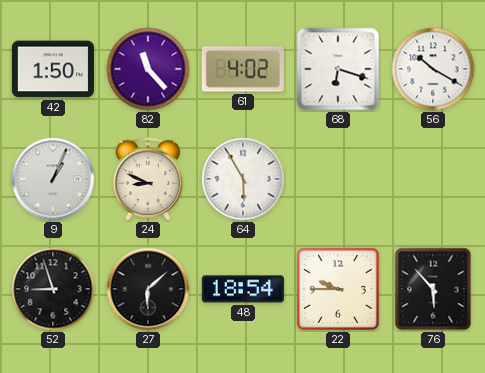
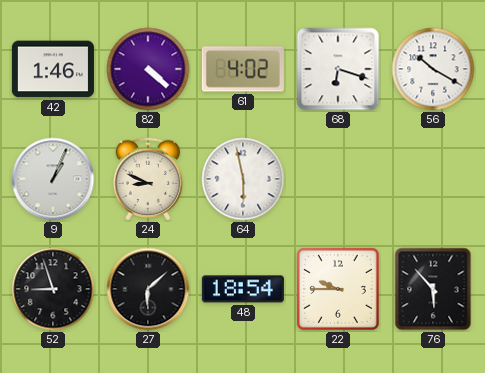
42: 1:50 -> 1:46 (53, 69)
82: 11:23 -> 4:22 (148, 69)
64: 5:55 -> 5:58 (243, 179)
